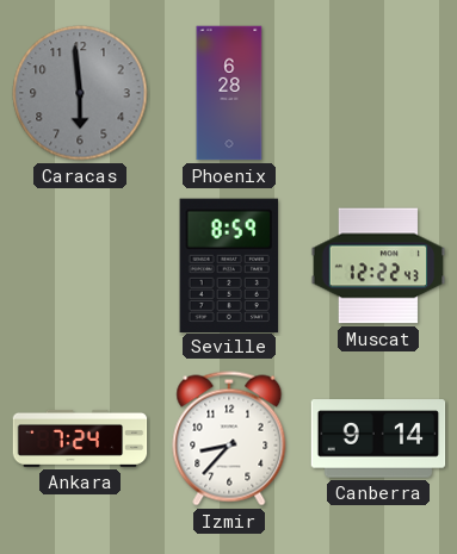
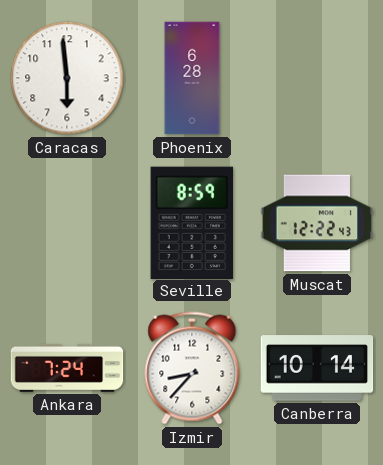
Caracas dial: grey -> white (67, 78)
Canberra: 9:14 -> 10:14 (317, 368)
